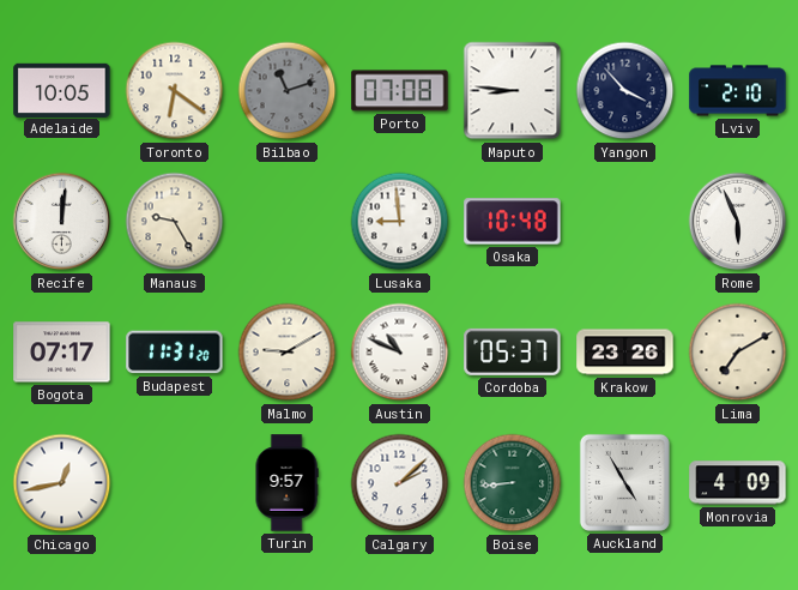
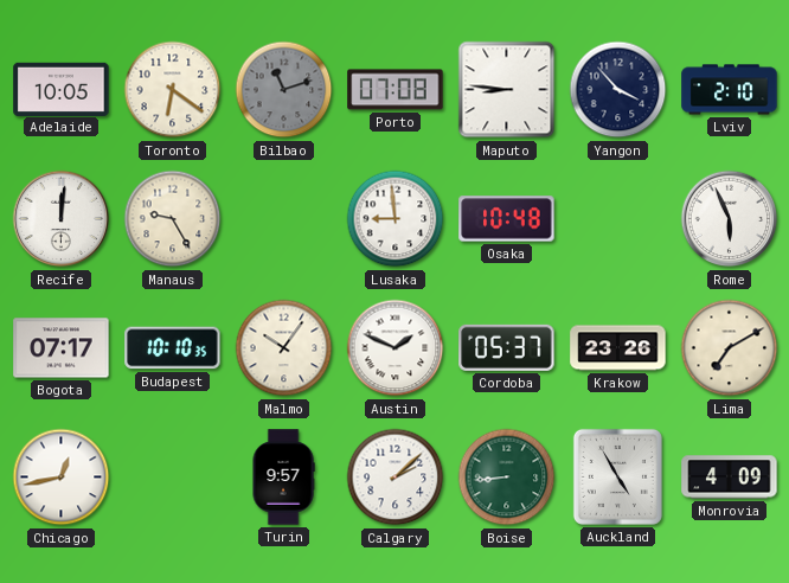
Budapest: 11:31 -> 10:10 (173, 348)
Malmo: 9:10 -> 10:06 (284, 348)
Austin: 10:49 -> 1:49 (396, 348)
